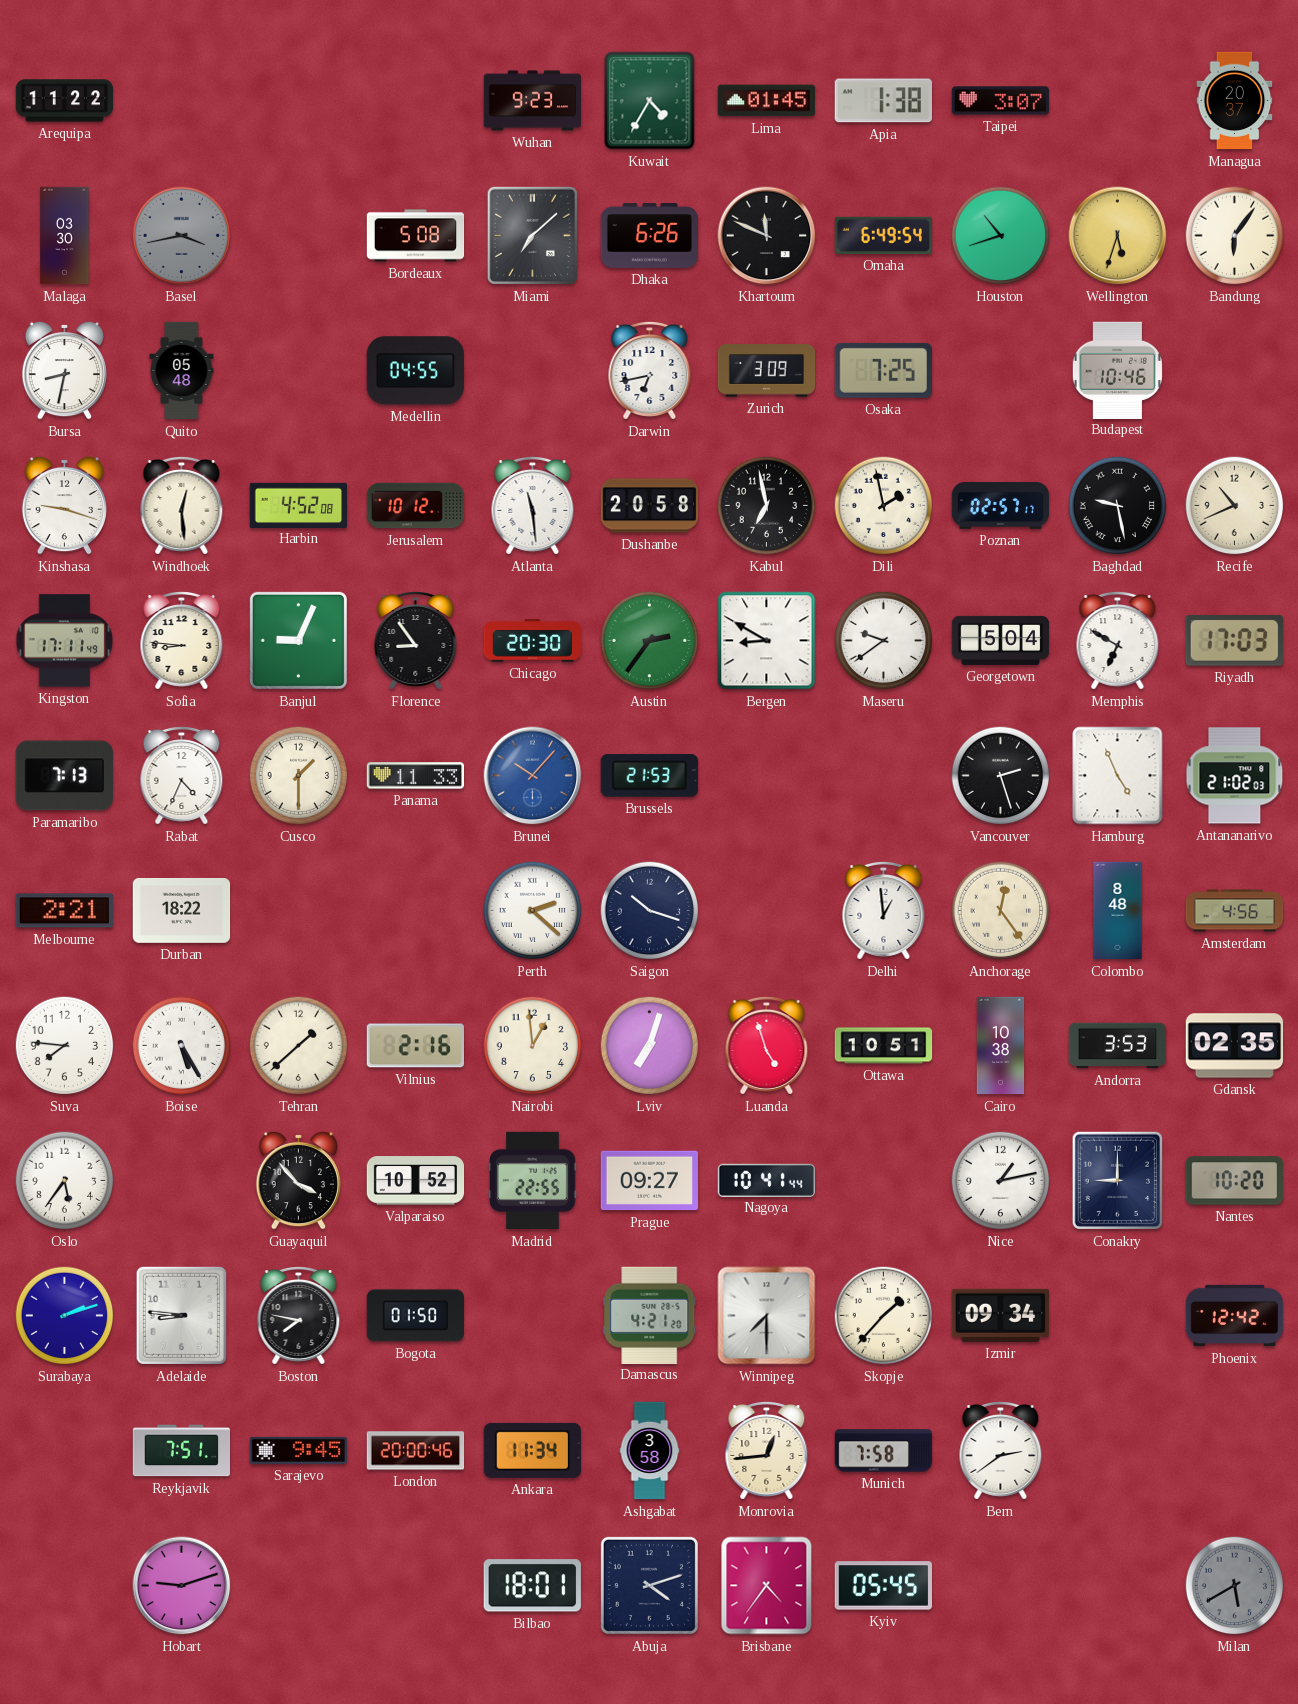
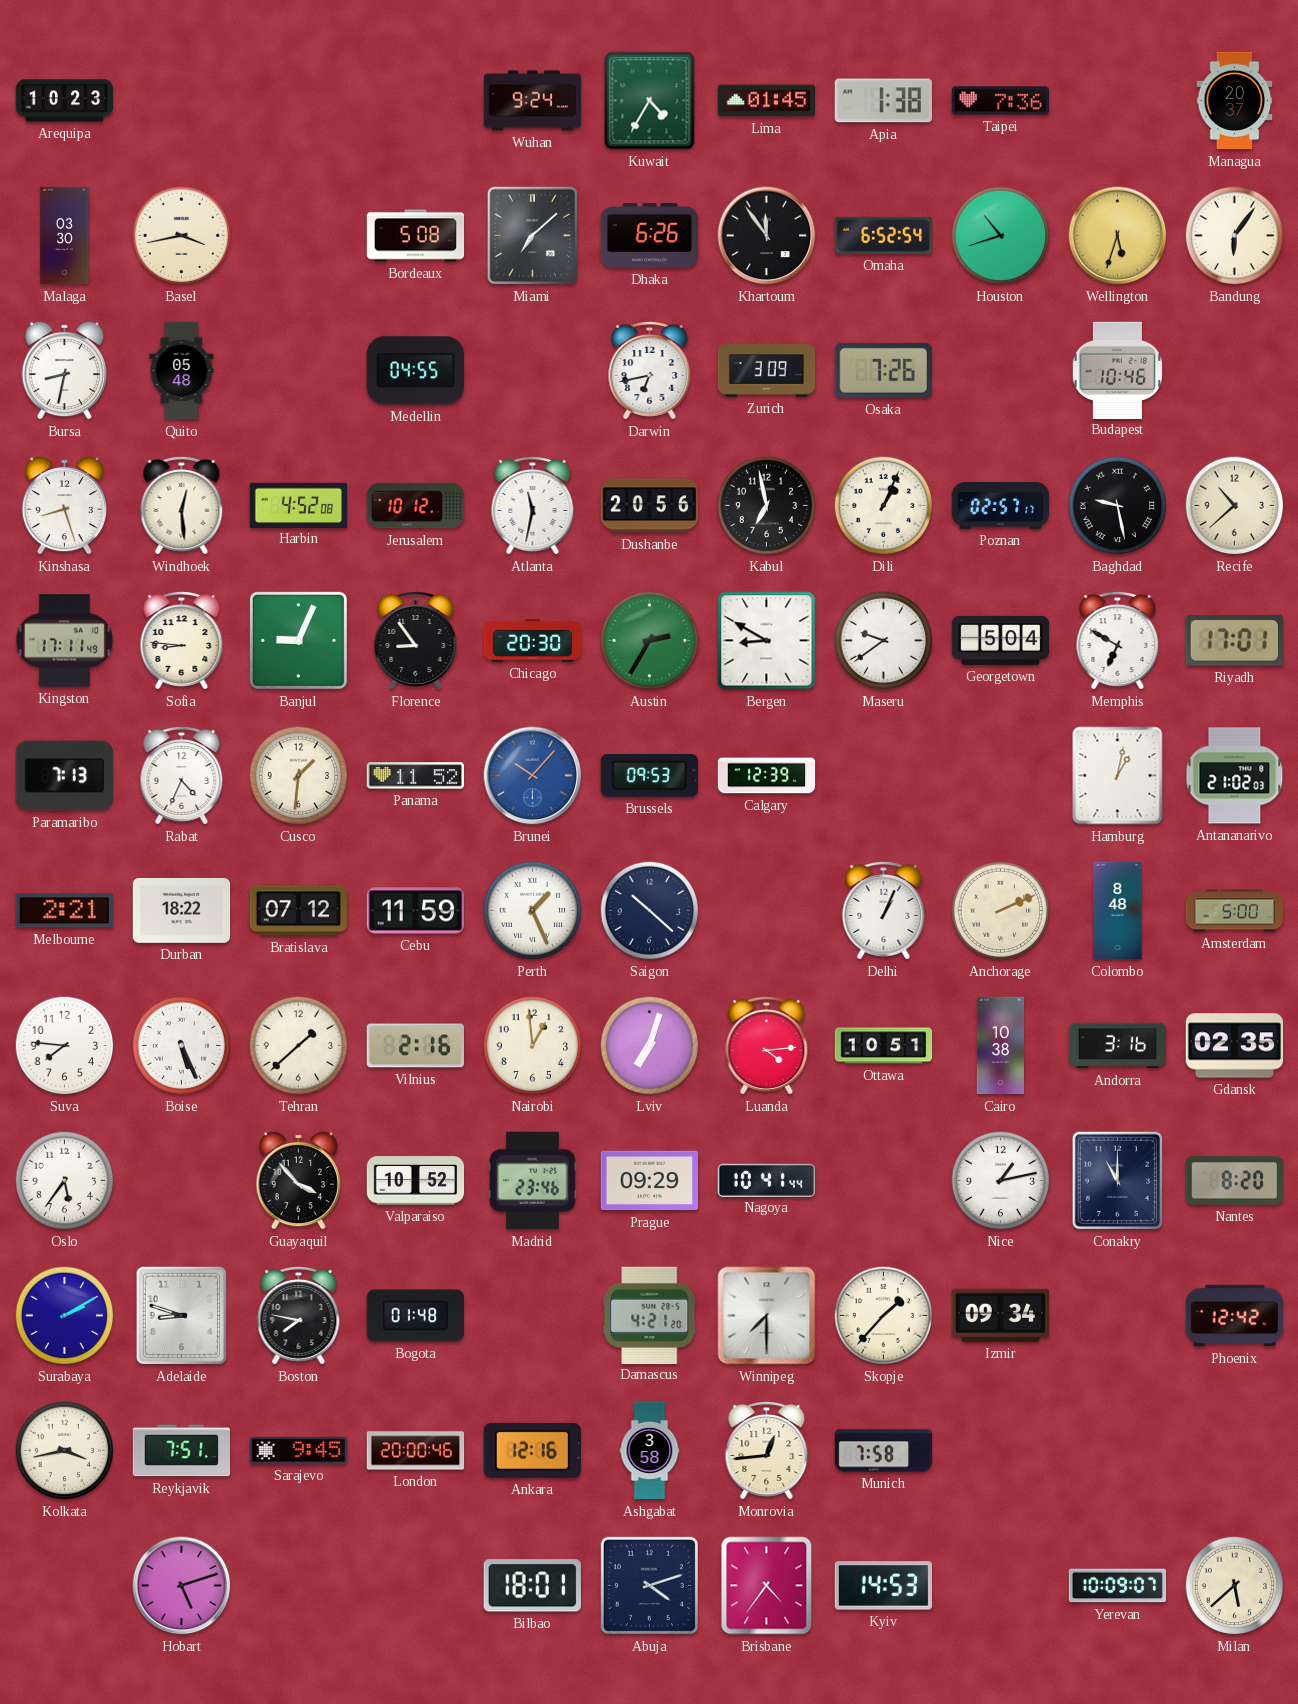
Arequipa: 11:22 -> 10:23 (65, 101)
Wuhan: 9:23 -> 9:24 (533, 101)
Taipei: 3:07 -> 7:36 (1001, 101)
Basel dial: grey -> cream (182, 236)
Khartoum: 11:49 -> 11:54 (767, 236)
Omaha: 6:49 -> 6:52 (884, 235)
Osaka: 7:25 -> 7:26 (883, 370)
Kinshasa: 9:18 -> 8:27 (64, 505)
Atlanta: 11:29 -> 11:32 (533, 506)
Dushanbe: 20:58 -> 20:56 (650, 506)
Dili: 1:58 -> 1:04 (884, 506)
Recife: 10:41 -> 10:38 (1235, 506)
Austin: 2:36 -> 2:35 (650, 641)
Riyadh: 17:03 -> 17:01 (1234, 641)
Cusco: 1:30 -> 1:31 (299, 776)
Panama: 11:33 -> 11:52 (415, 776)
Brussels: 21:53 -> 09:53 (649, 775)
Calgary: none -> 12:39 (767, 776)
Vancouver: 2:27 -> none (1001, 776)
Hamburg: 4:56 -> 1:02 (1118, 776)
Bratislava: none -> 07:12 (299, 911)
Cebu: none -> 11:59 (415, 911)
Perth: 2:22 -> 1:26 (533, 911)
Saigon: 10:18 -> 10:22 (650, 911)
Delhi: 12:59 -> 1:04 (884, 911)
Anchorage: 12:24 -> 2:11 (1001, 911)
Amsterdam: 4:56 -> 5:00 (1235, 911)
Boise: 5:25 -> 5:26 (182, 1046)
Luanda: 4:57 -> 4:14 (767, 1046)
Andorra: 3:53 -> 3:16 (1118, 1046)
Madrid: 22:55 -> 23:46 (533, 1181)
Prague: 09:27 -> 09:29 (649, 1181)
Conakry: 9:00 -> 11:00 (1117, 1180)
Nantes: 10:20 -> 8:20 (1234, 1181)
Surabaya: 2:12 -> 2:10 (65, 1316)
Adelaide: 8:46 -> 8:48 (181, 1315)
Bogota: 01:50 -> 01:48 (415, 1316)
Kolkata: none -> 3:43 (65, 1451)
Ankara: 11:34 -> 12:16 (532, 1450)
Bern: 2:39 -> none (1001, 1451)
Hobart: 9:12 -> 5:12 (182, 1586)
Kyiv: 05:45 -> 14:53 (883, 1586)
Yerevan: none -> 10:09 (1118, 1586)
Milan: 5:40 -> 5:38 (1235, 1586)
Milan dial: grey -> cream (1235, 1586)
